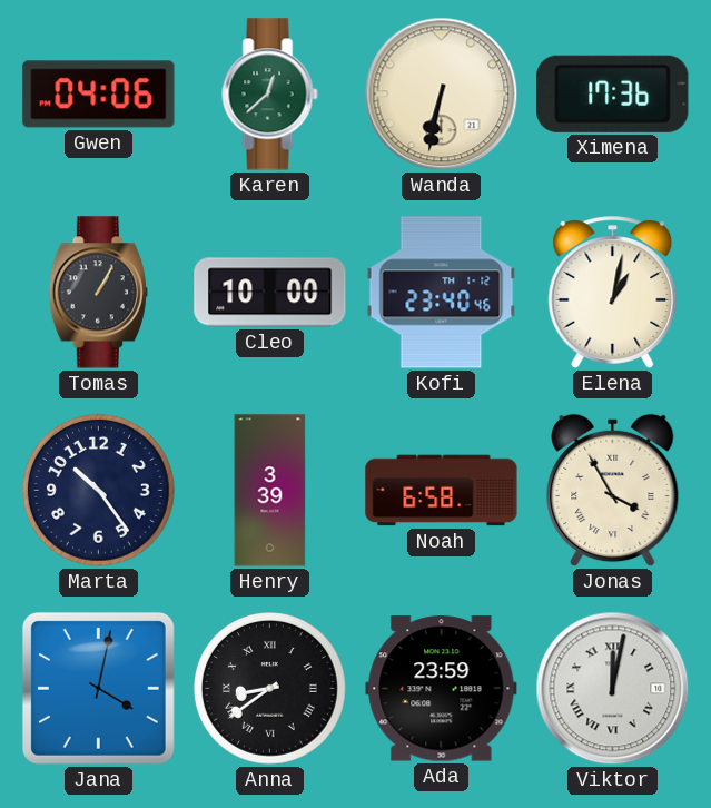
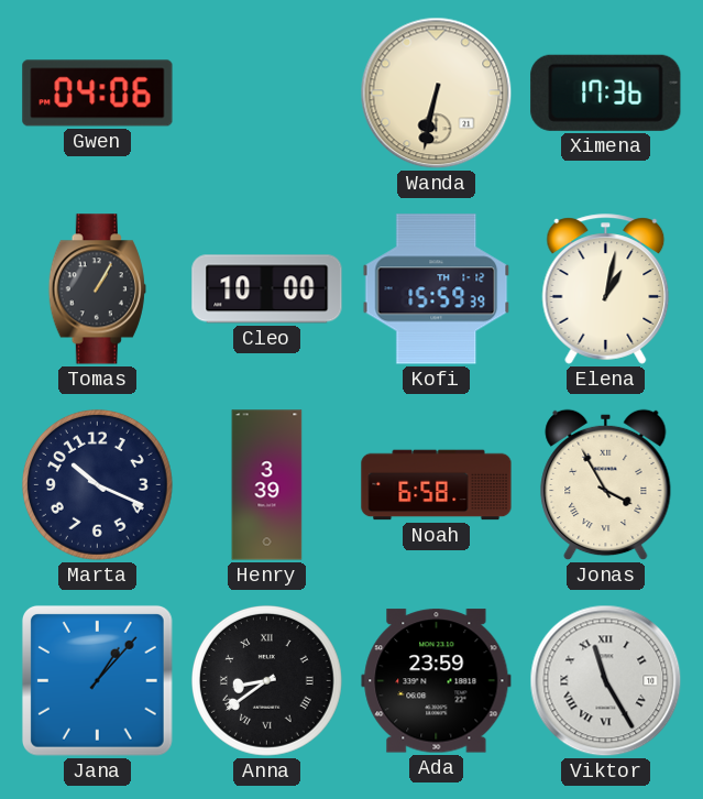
Karen: 12:38 -> none (270, 95)
Kofi: 23:40 -> 15:59 (437, 289)
Marta: 10:24 -> 10:19 (98, 485)
Jana: 4:02 -> 1:07 (98, 681)
Viktor: 12:02 -> 11:25 (606, 681)
